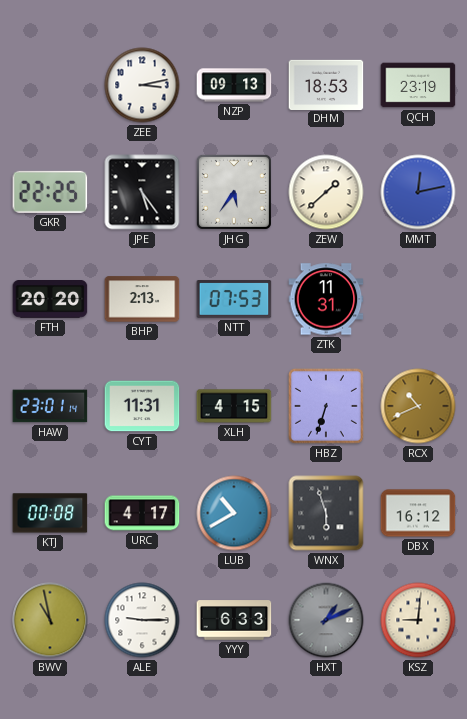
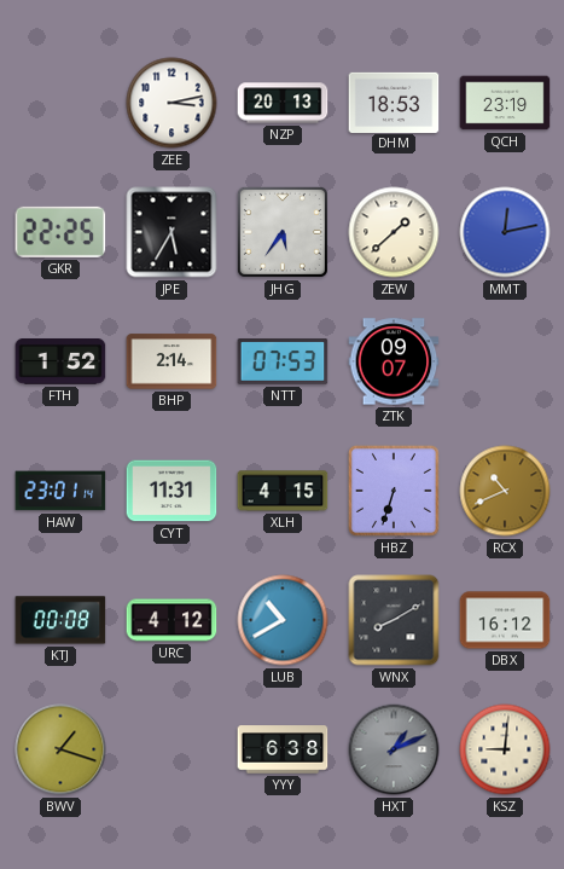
NZP: 09:13 -> 20:13 (283, 103)
JPE: 5:24 -> 5:35 (171, 232)
FTH: 20:20 -> 1:52 (60, 363)
BHP: 2:13 -> 2:14 (171, 361)
ZTK: 11:31 -> 09:07 (394, 361)
URC: 4:17 -> 4:12 (171, 620)
WNX: 5:57 -> 8:10 (394, 620)
BWV: 10:58 -> 1:18 (60, 749)
ALE: 9:15 -> none (142, 620)
YYY: 6:33 -> 6:38 (283, 749)
